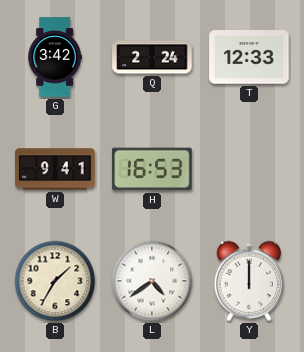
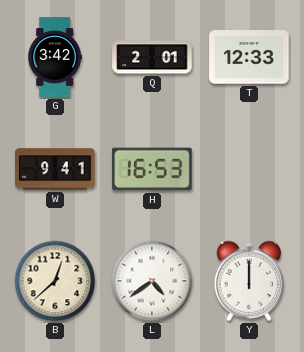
Q: 2:24 -> 2:01 (152, 57)
B: 1:35 -> 12:38 (55, 281)
